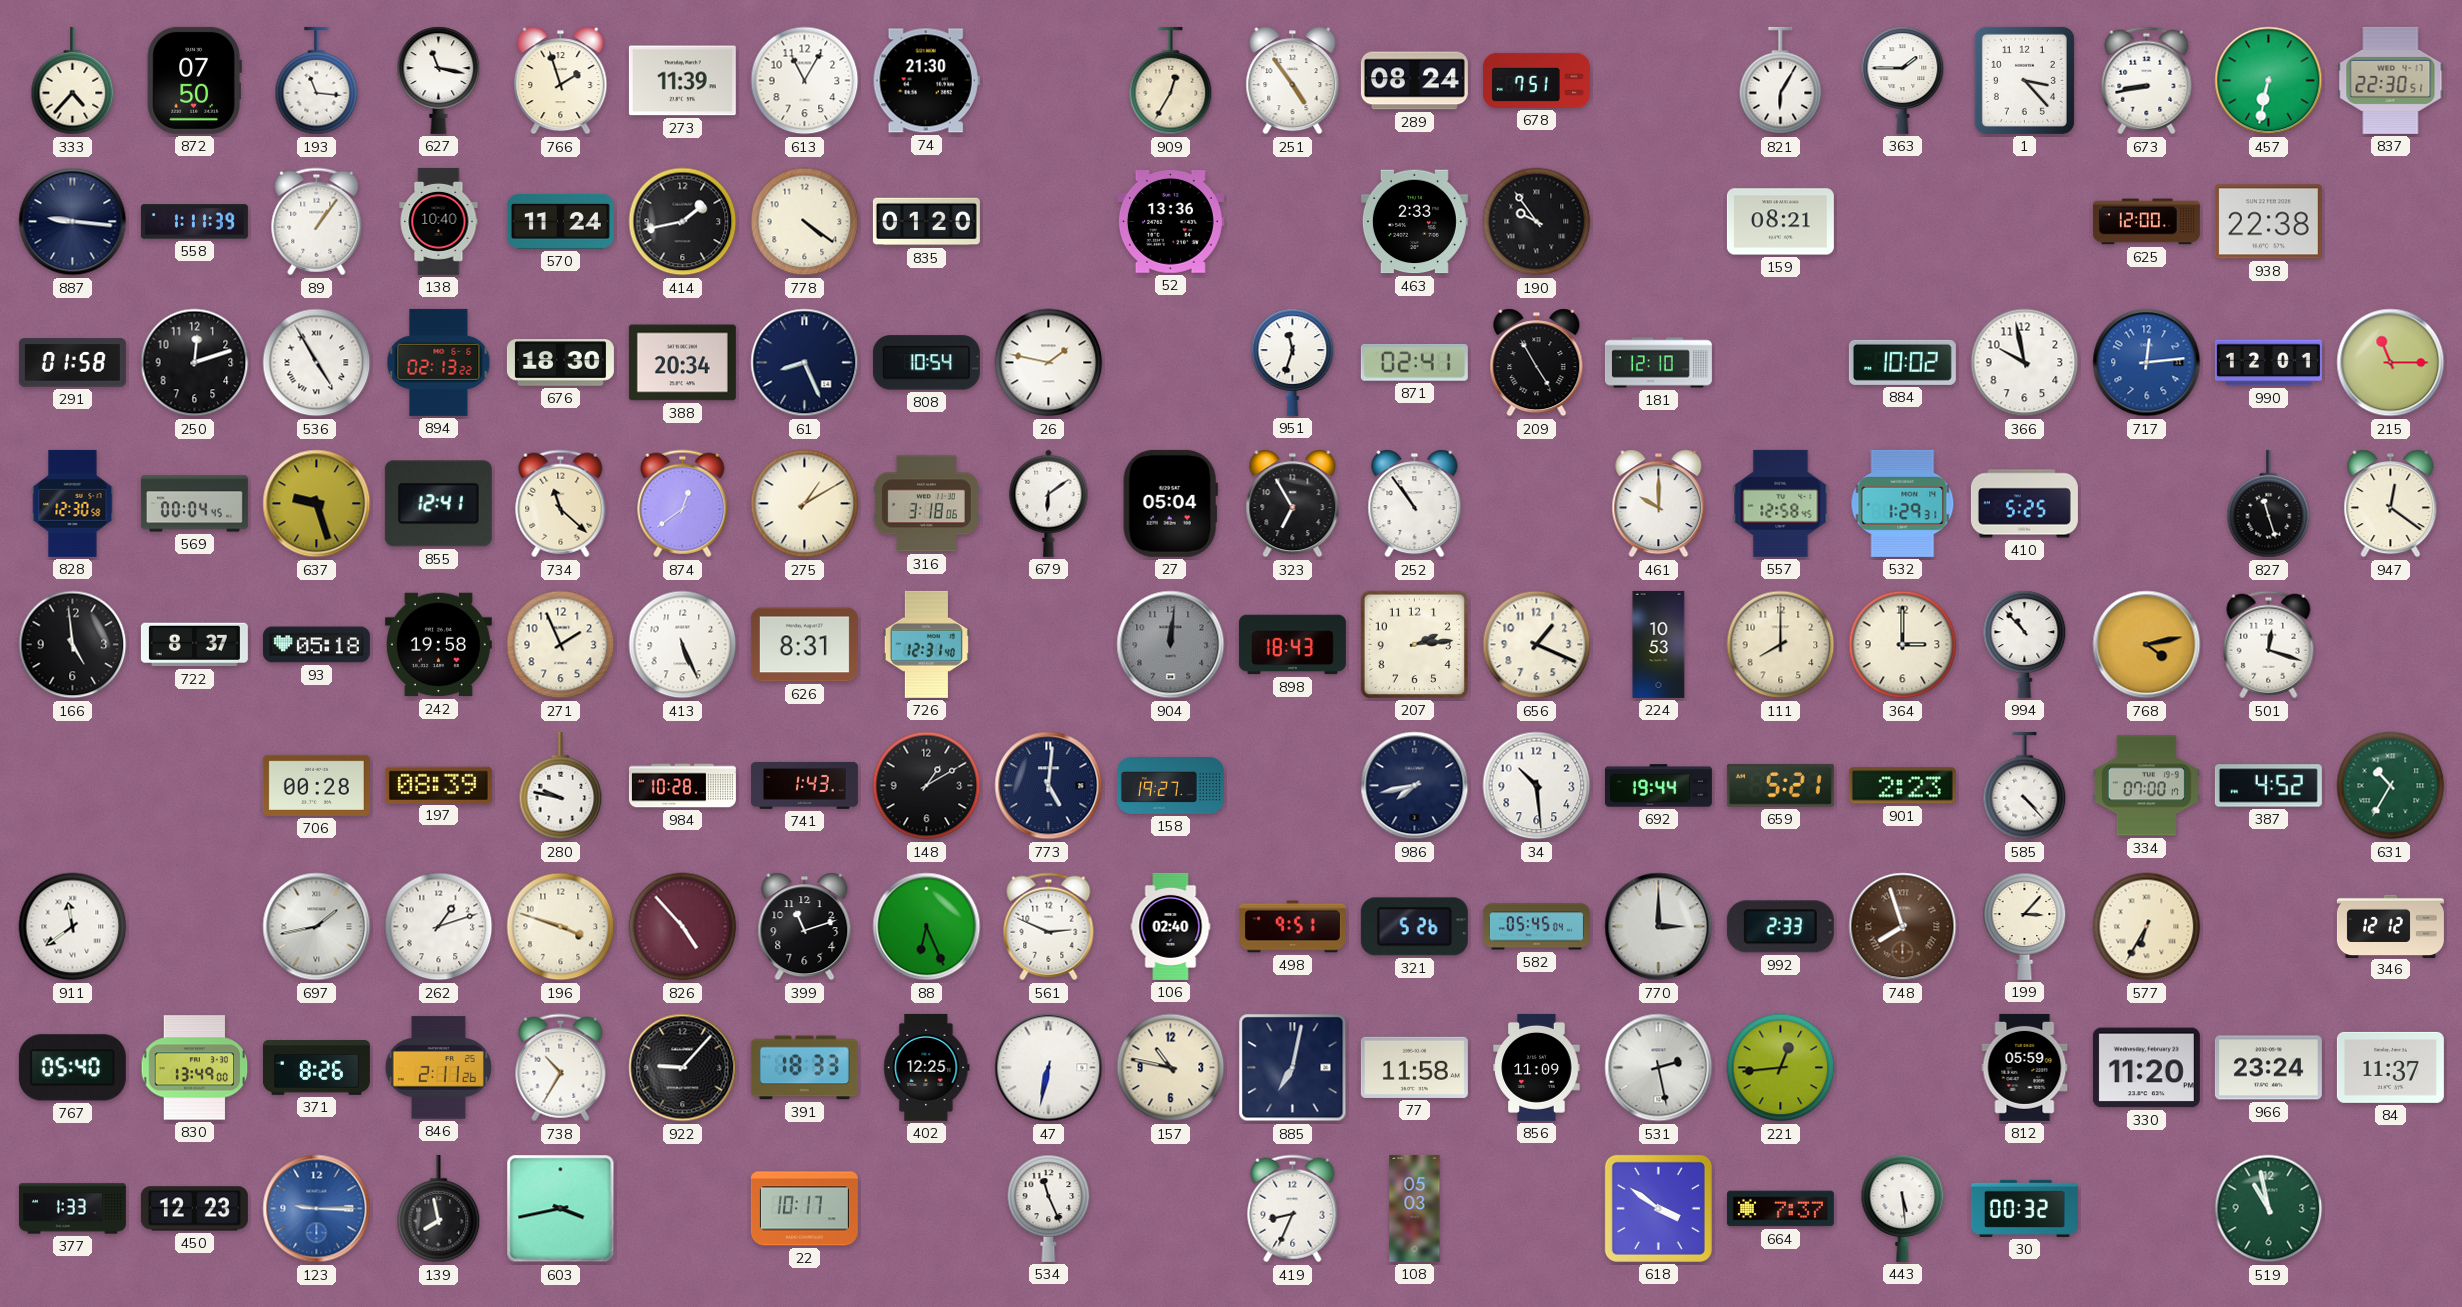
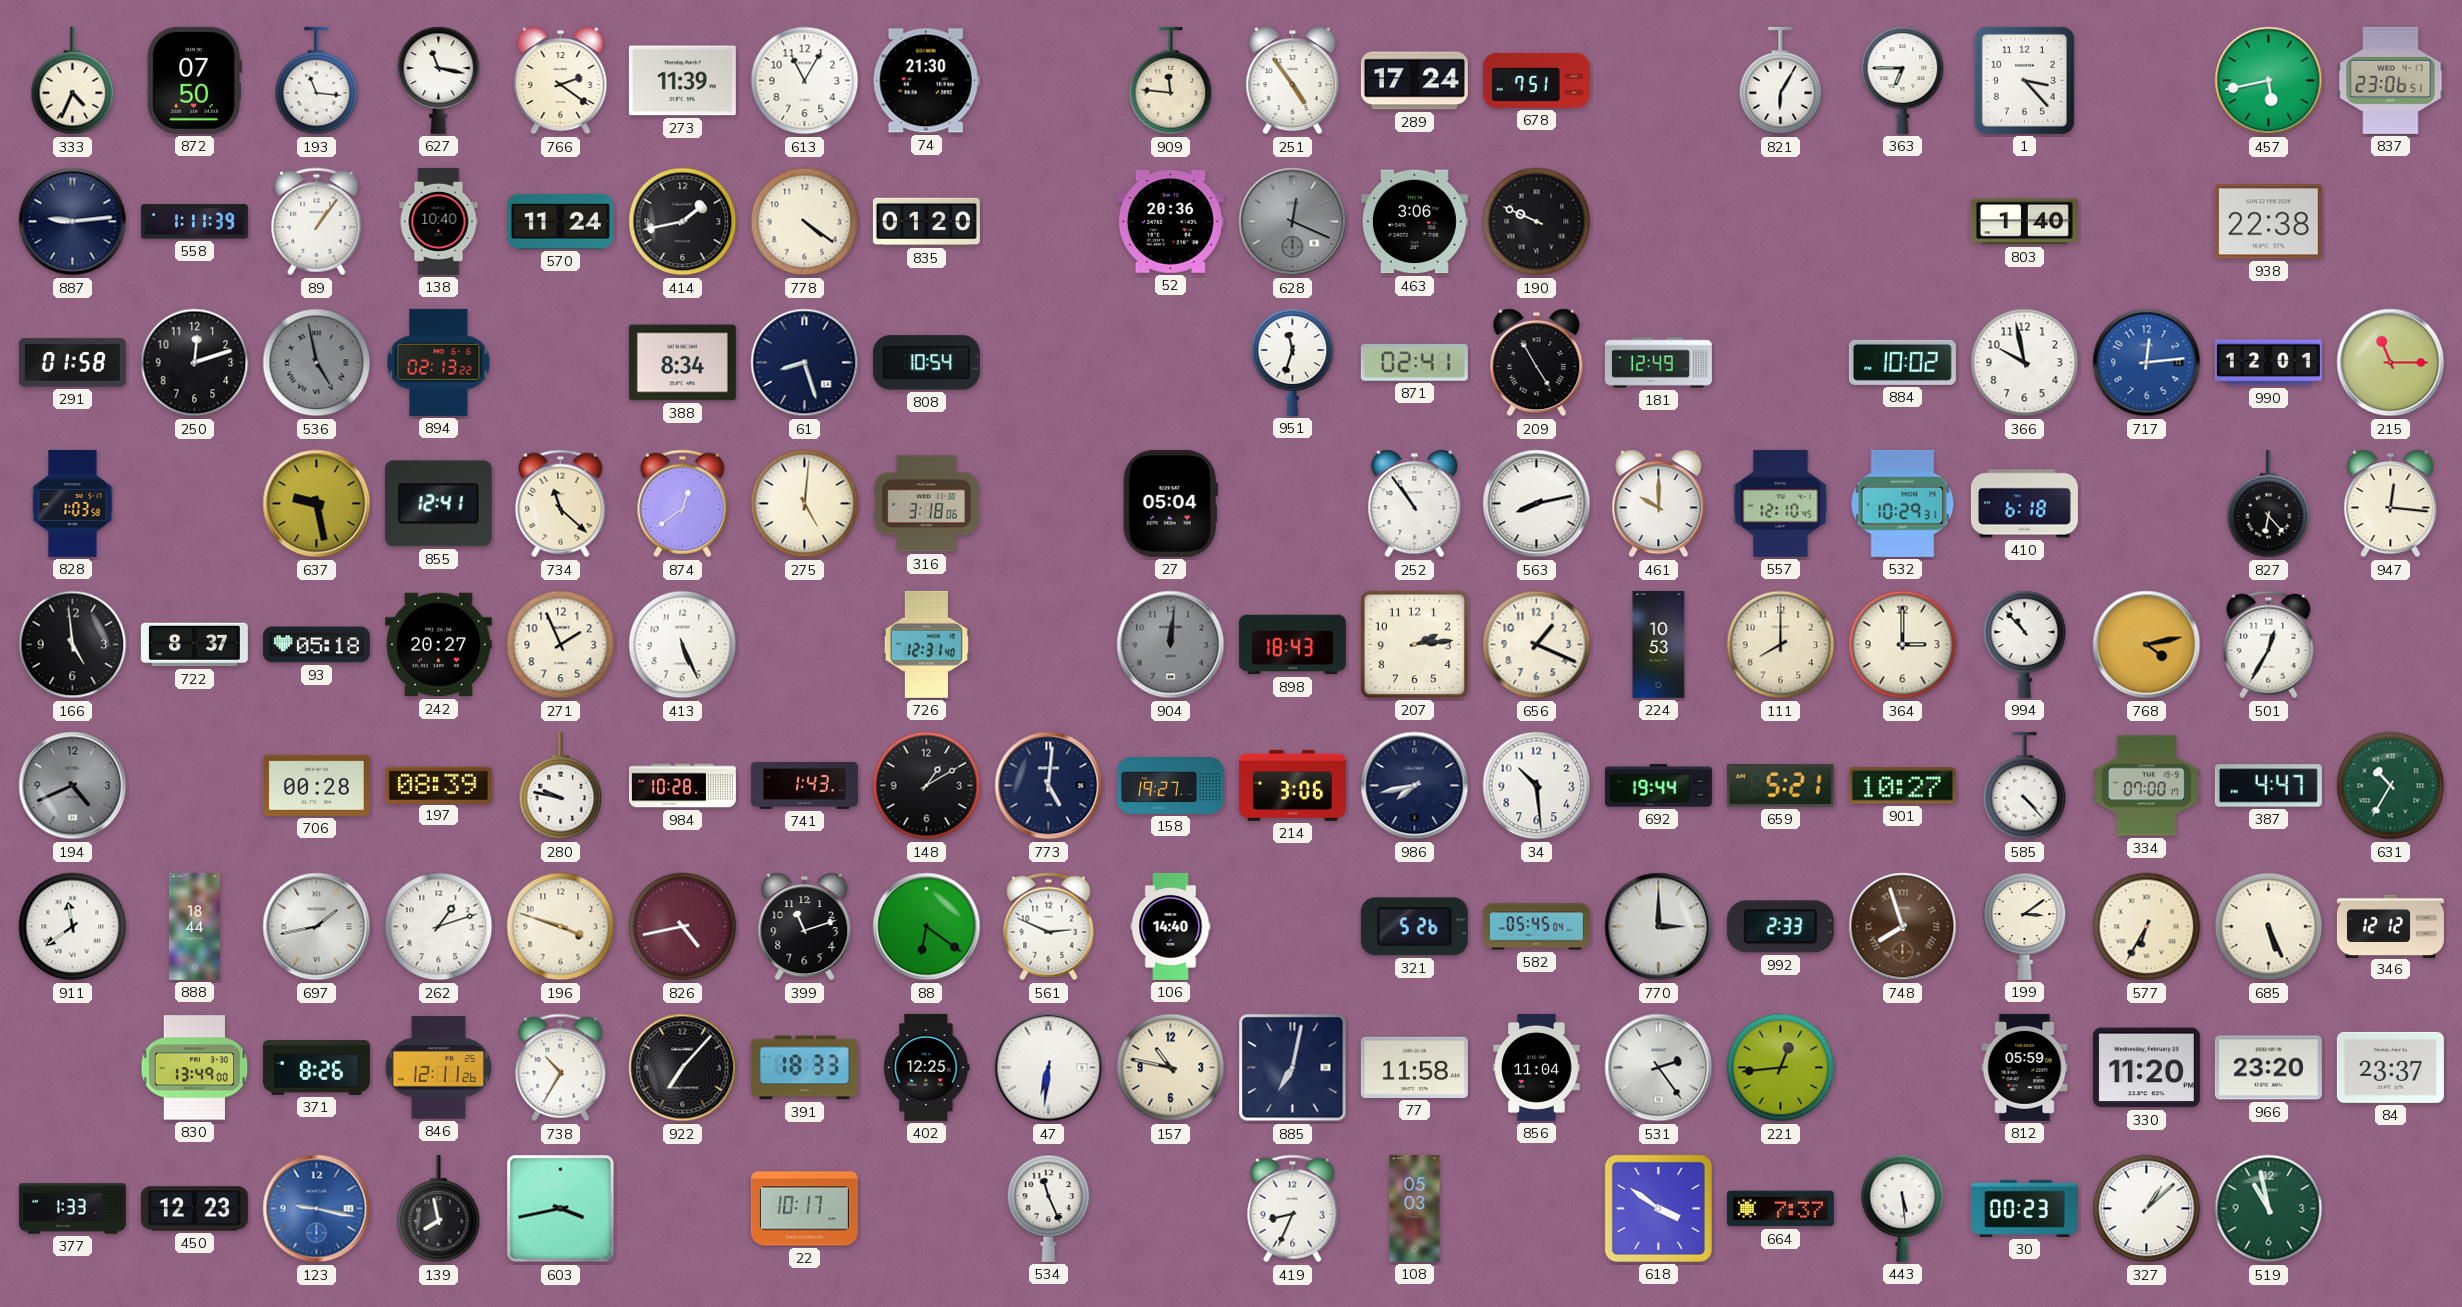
333: 4:37 -> 4:34 (73, 81)
766: 1:57 -> 2:21 (561, 81)
909: 12:35 -> 11:46 (1171, 81)
289: 08:24 -> 17:24 (1414, 81)
363: 1:45 -> 6:45 (1903, 80)
673: 8:43 -> none (2147, 81)
457: 6:32 -> 5:43 (2269, 81)
837: 22:30 -> 23:06 (2391, 80)
887: 9:16 -> 9:14 (73, 222)
52: 13:36 -> 20:36 (1170, 222)
628: none -> 12:19 (1293, 222)
463: 2:33 -> 3:06 (1414, 222)
190: 9:54 -> 9:49 (1537, 222)
159: 08:21 -> none (1780, 222)
803: none -> 1:40 (2024, 222)
625: 12:00 -> none (2146, 222)
536: 4:55 -> 4:58 (317, 363)
536 dial: white -> grey (317, 363)
676: 18:30 -> none (560, 363)
388: 20:34 -> 8:34 (682, 363)
61: 8:26 -> 8:27 (805, 363)
26: 1:47 -> none (1049, 363)
181: 12:10 -> 12:49 (1658, 363)
828: 12:30 -> 1:03 (73, 503)
569: 00:04 -> none (194, 504)
637: 9:27 -> 9:28 (317, 504)
275: 1:10 -> 5:01 (805, 504)
679: 6:09 -> none (1049, 503)
323: 6:55 -> none (1293, 504)
563: none -> 8:13 (1537, 504)
557: 12:58 -> 12:10 (1781, 503)
532: 1:29 -> 10:29 (1903, 503)
410: 5:25 -> 6:18 (2024, 504)
827: 11:27 -> 6:23 (2269, 504)
947: 12:21 -> 12:16 (2391, 504)
242: 19:58 -> 20:27 (438, 645)
626: 8:31 -> none (804, 645)
501: 12:18 -> 12:35 (2269, 645)
194: none -> 4:41 (73, 786)
214: none -> 3:06 (1292, 785)
901: 2:23 -> 10:27 (1902, 786)
387: 4:52 -> 4:47 (2268, 786)
888: none -> 18:44 (194, 926)
826: 4:53 -> 4:43 (683, 927)
88: 6:26 -> 6:21 (927, 927)
106: 02:40 -> 14:40 (1171, 926)
498: 9:51 -> none (1292, 927)
199: 3:07 -> 3:09 (2025, 926)
685: none -> 5:26 (2269, 927)
767: 05:40 -> none (72, 1068)
846: 2:11 -> 12:11 (438, 1068)
922: 9:07 -> 7:07 (683, 1068)
47: 6:32 -> 6:31 (1049, 1068)
856: 11:09 -> 11:04 (1537, 1067)
531: 2:28 -> 2:24 (1659, 1068)
966: 23:24 -> 23:20 (2268, 1068)
84: 11:37 -> 23:37 (2390, 1067)
123: 9:15 -> 9:17 (317, 1209)
30: 00:32 -> 00:23 (2024, 1208)
327: none -> 1:08 (2147, 1209)
